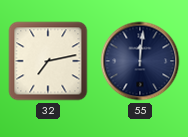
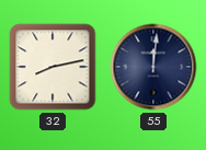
32: 7:13 -> 8:13 (53, 67)
